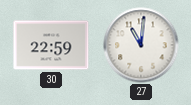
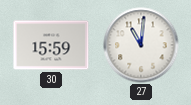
30: 22:59 -> 15:59 (51, 45)
